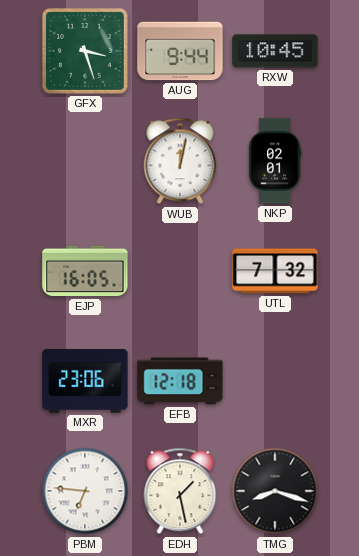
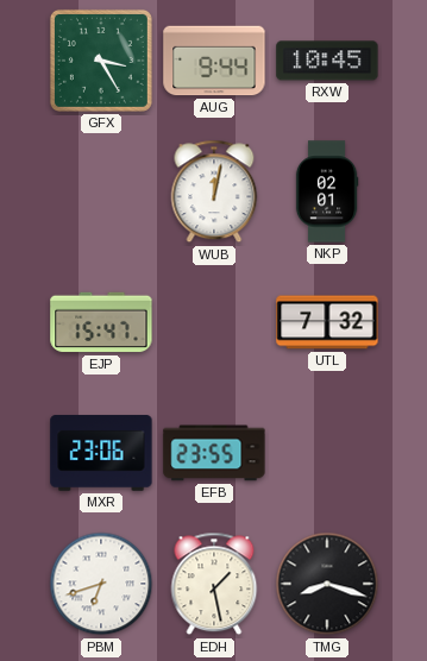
GFX: 3:27 -> 3:25 (101, 61)
EJP: 16:05 -> 15:47 (101, 322)
EFB: 12:18 -> 23:55 (214, 453)
PBM: 6:46 -> 6:42 (101, 584)
